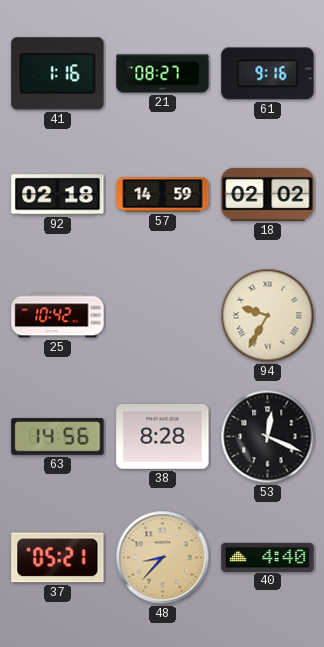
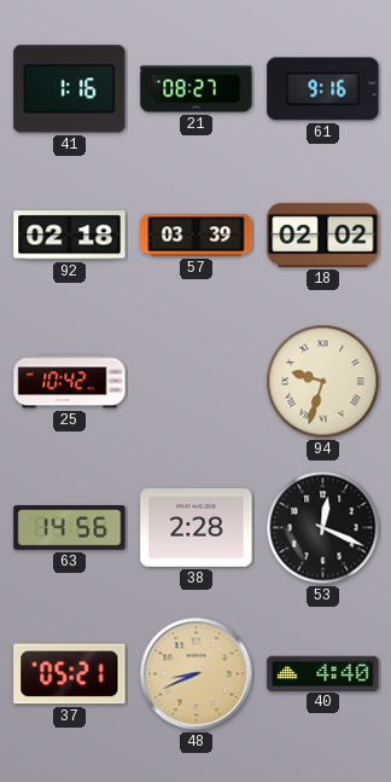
57: 14:59 -> 03:39 (197, 236)
94: 9:35 -> 9:33 (323, 382)
38: 8:28 -> 2:28 (197, 528)
48: 8:37 -> 8:41 (197, 674)
